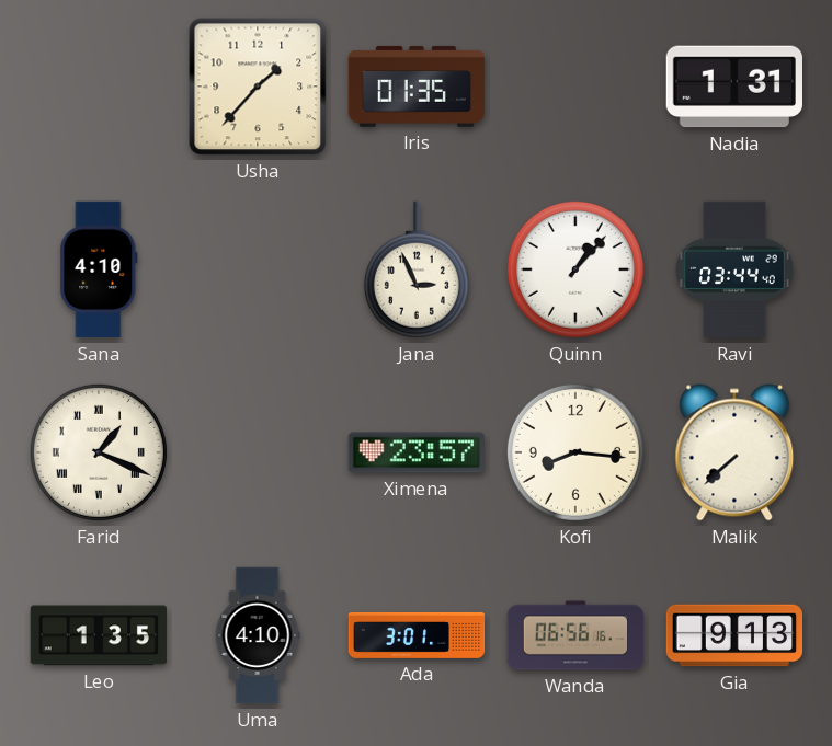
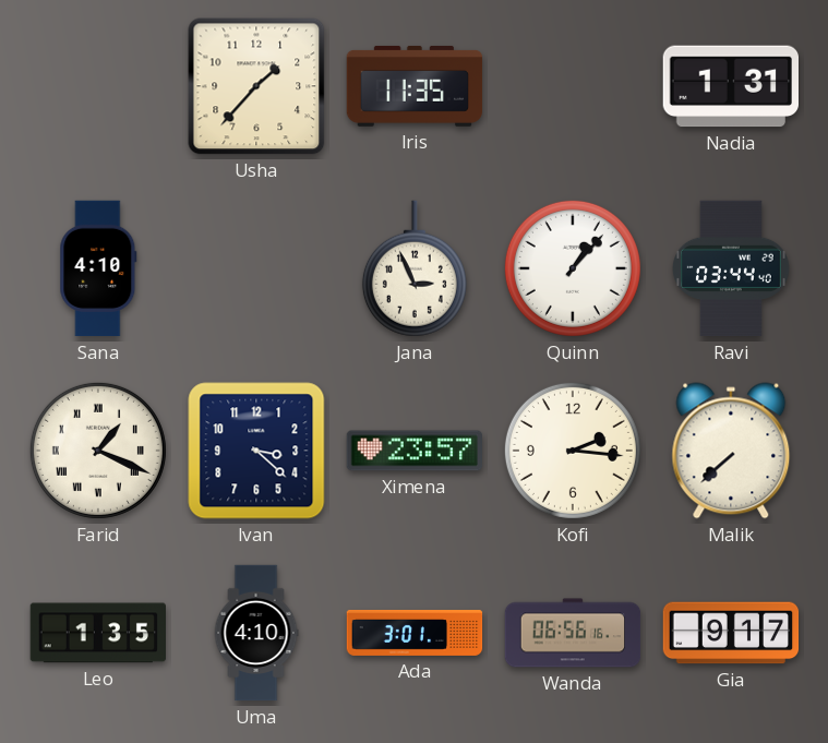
Iris: 01:35 -> 11:35 (415, 86)
Ivan: none -> 3:22 (256, 451)
Kofi: 8:16 -> 2:16 (573, 451)
Gia: 9:13 -> 9:17 (731, 633)
